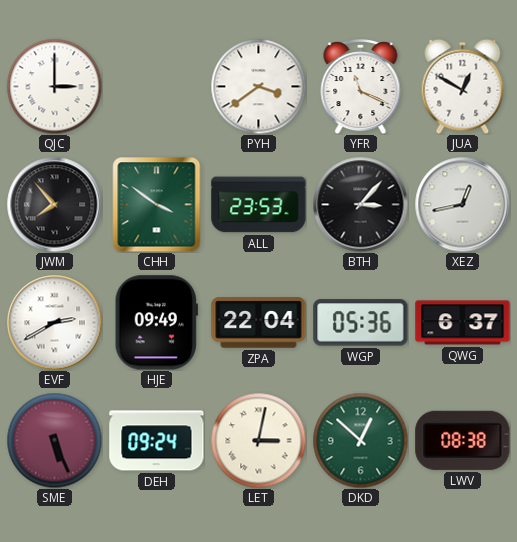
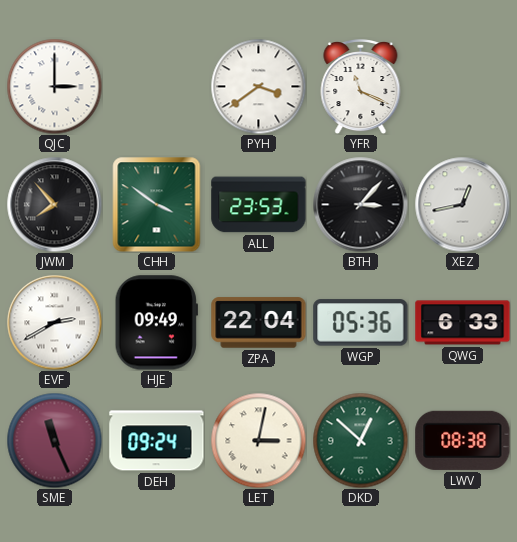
JUA: 12:50 -> none (463, 86)
QWG: 6:37 -> 6:33 (463, 323)
SME: 5:26 -> 11:26 (54, 440)
